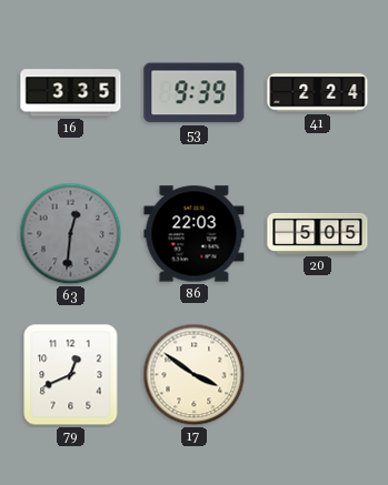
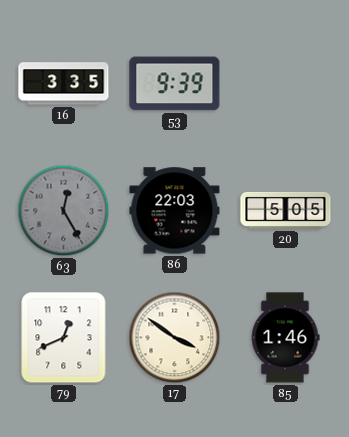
41: 2:24 -> none (318, 93)
63: 12:31 -> 12:25 (64, 211)
85: none -> 1:46 (285, 338)
